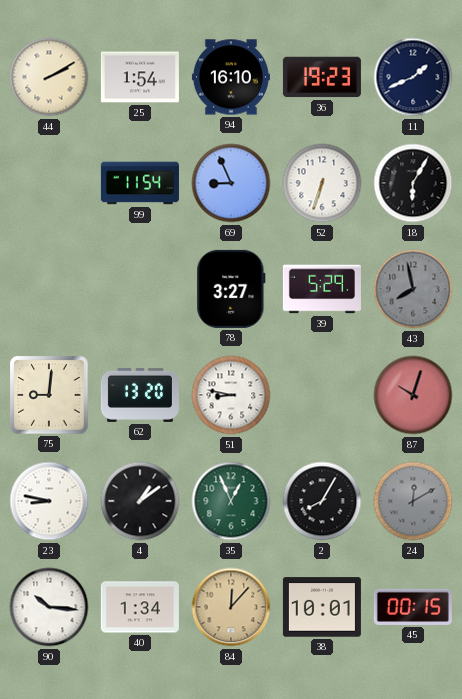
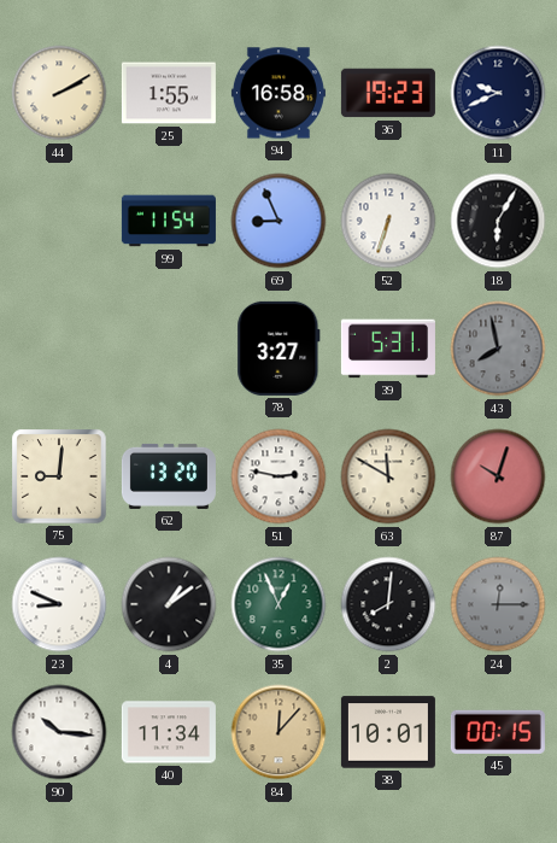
25: 1:54 -> 1:55 (169, 93)
94: 16:10 -> 16:58 (278, 93)
11: 1:41 -> 9:41 (498, 93)
39: 5:29 -> 5:31 (388, 349)
51: 8:47 -> 2:47 (278, 476)
63: none -> 11:50 (388, 476)
23: 8:47 -> 8:49 (59, 604)
2: 8:05 -> 8:01 (388, 604)
24: 12:10 -> 12:15 (498, 604)
40: 1:34 -> 11:34 (169, 732)
